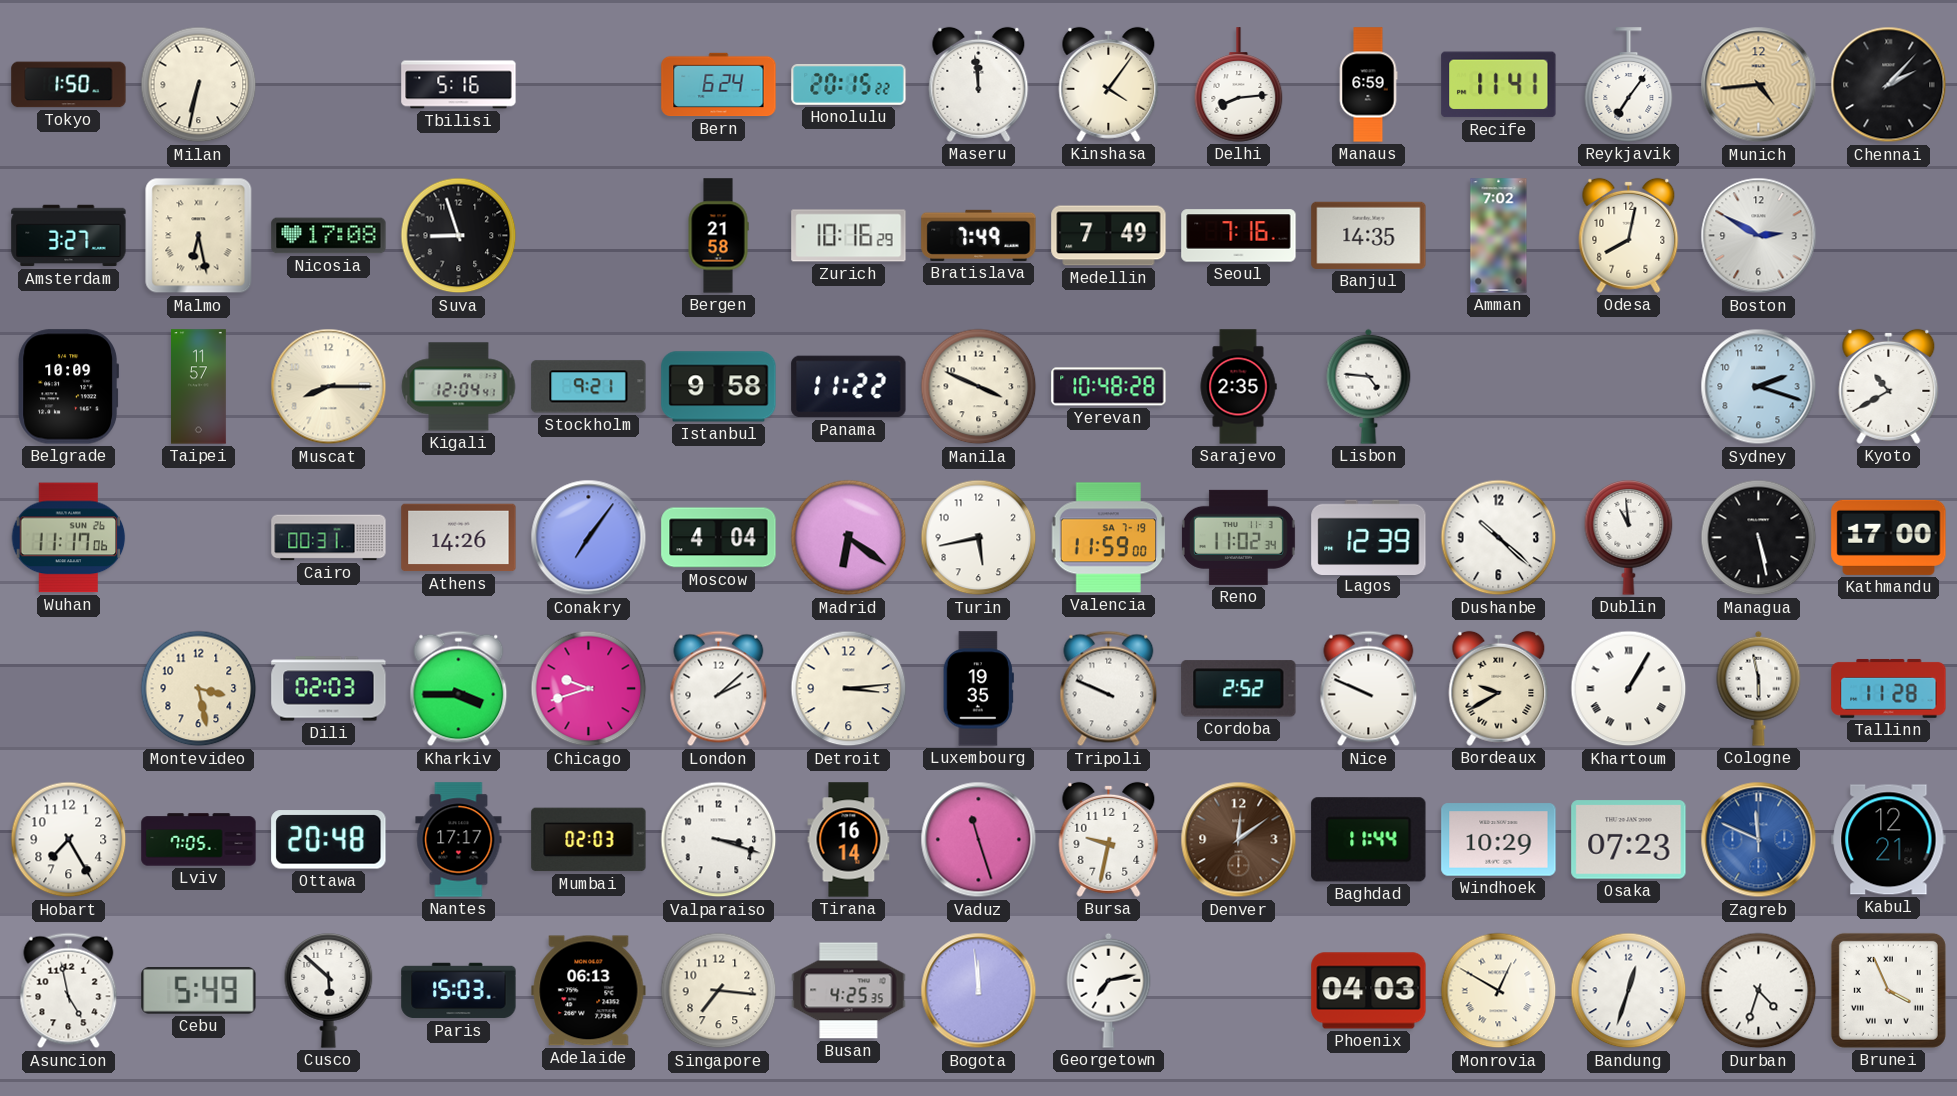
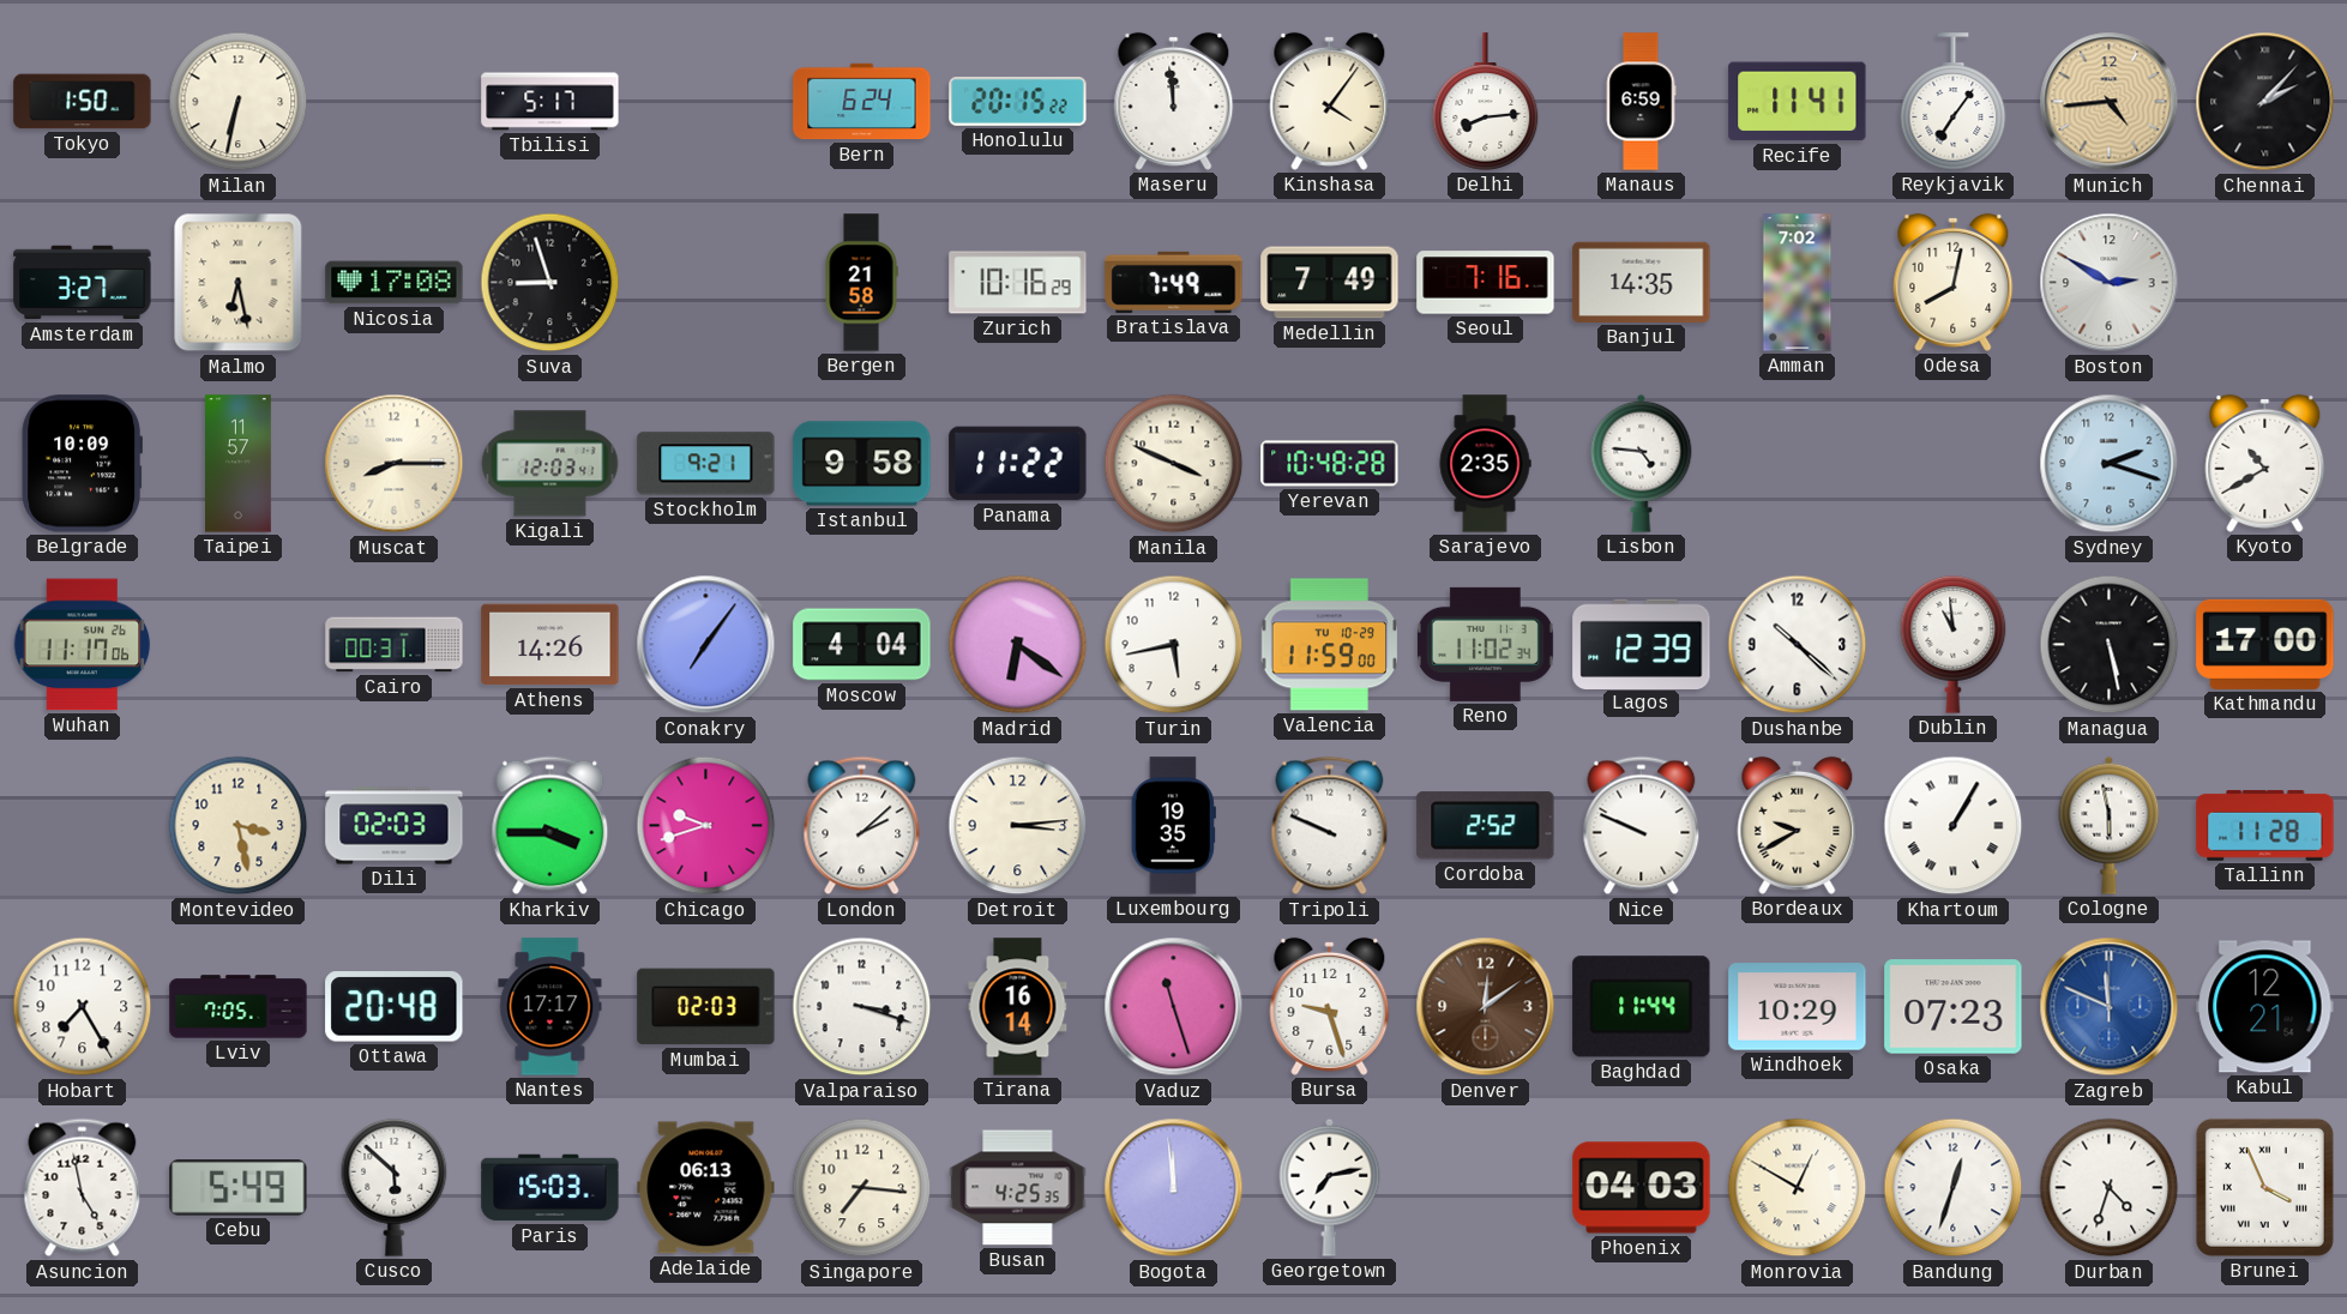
Tbilisi: 5:16 -> 5:17 (550, 102)
Kigali: 12:04 -> 12:03 (550, 464)
Valencia date: SA 7-19 -> TU 10-29 (1330, 645)
Bursa: 9:32 -> 9:27 (1330, 1006)
